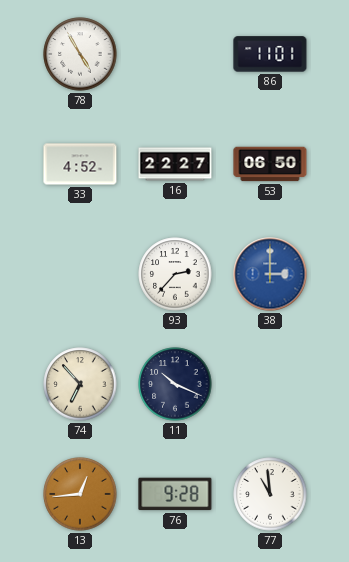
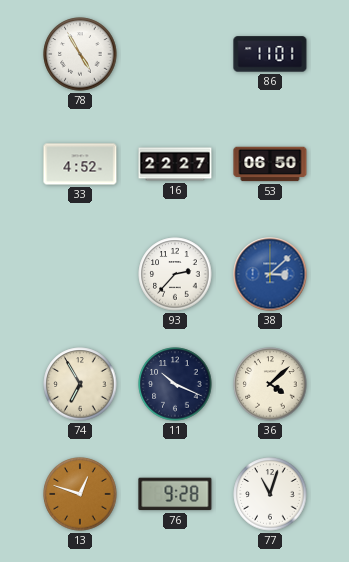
38: 3:00 -> 3:08 (270, 274)
74: 6:53 -> 6:55 (80, 384)
36: none -> 4:08 (270, 384)
13: 12:44 -> 12:48 (80, 494)
77: 10:59 -> 11:03 (270, 494)
